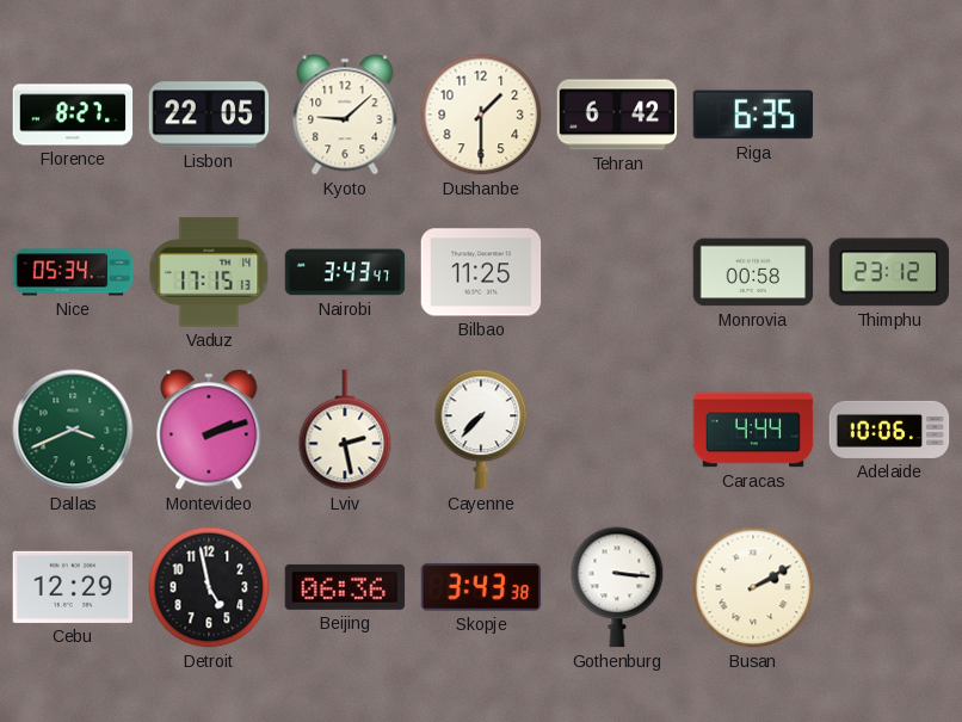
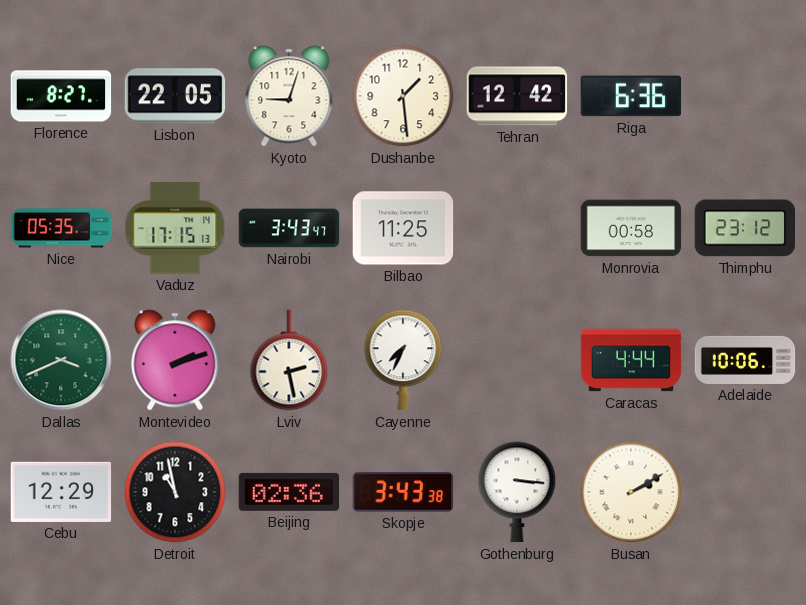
Kyoto: 9:08 -> 9:03 (289, 96)
Dushanbe: 1:30 -> 1:29 (403, 96)
Tehran: 6:42 -> 12:42 (517, 96)
Riga: 6:35 -> 6:36 (631, 96)
Nice: 05:34 -> 05:35 (61, 228)
Cayenne: 7:37 -> 7:34 (403, 360)
Detroit: 4:58 -> 10:58 (175, 492)
Beijing: 06:36 -> 02:36 (289, 492)
